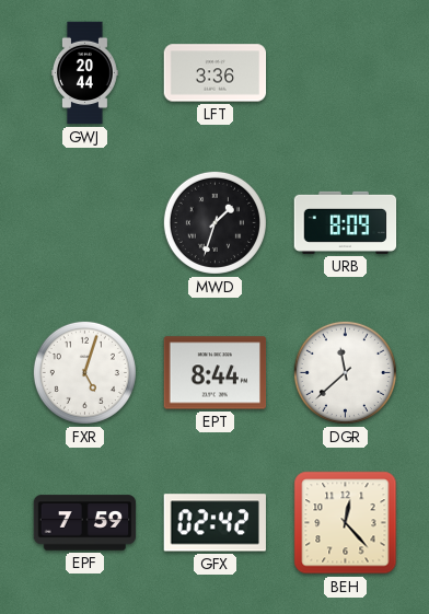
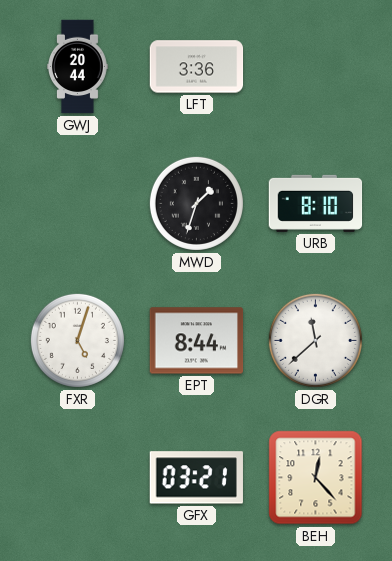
URB: 8:09 -> 8:10 (316, 203)
EPF: 7:59 -> none (85, 523)
GFX: 02:42 -> 03:21 (196, 478)
